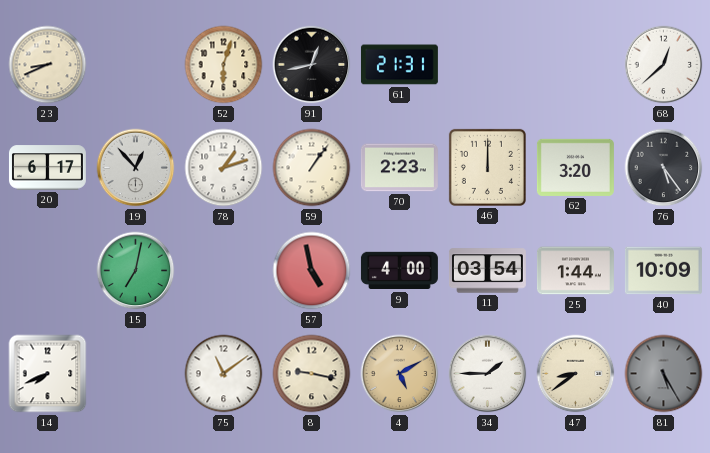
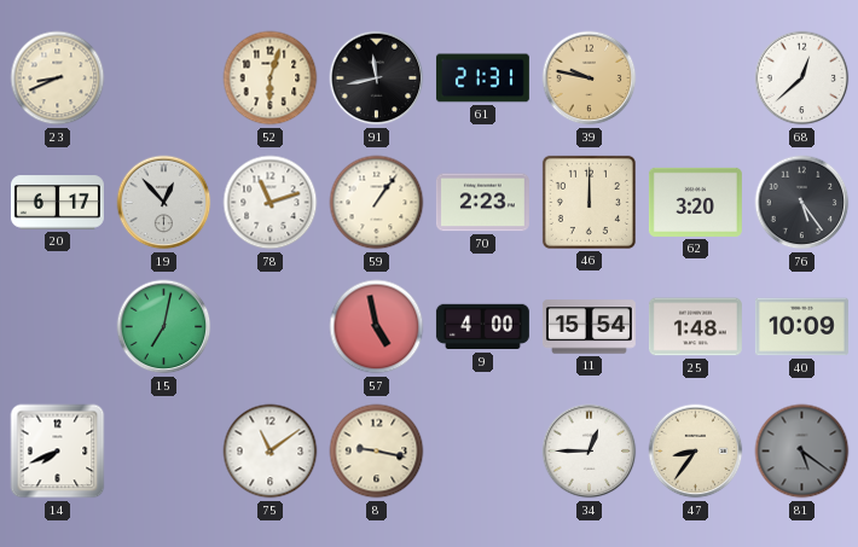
91: 12:43 -> 11:43 (377, 78)
39: none -> 9:47 (590, 78)
78: 1:12 -> 11:12 (271, 203)
11: 03:54 -> 15:54 (589, 327)
25: 1:44 -> 1:48 (695, 327)
4: 5:10 -> none (400, 374)
34: 1:45 -> 12:45 (590, 452)
47: 8:39 -> 8:36 (696, 452)
81: 5:25 -> 5:21 (802, 452)
